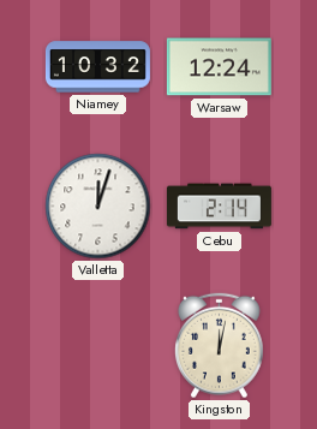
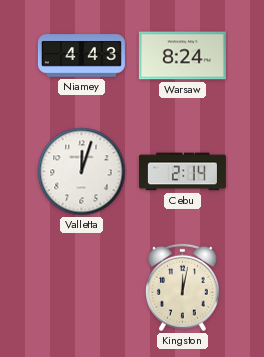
Niamey: 10:32 -> 4:43 (81, 56)
Warsaw: 12:24 -> 8:24 (182, 56)
